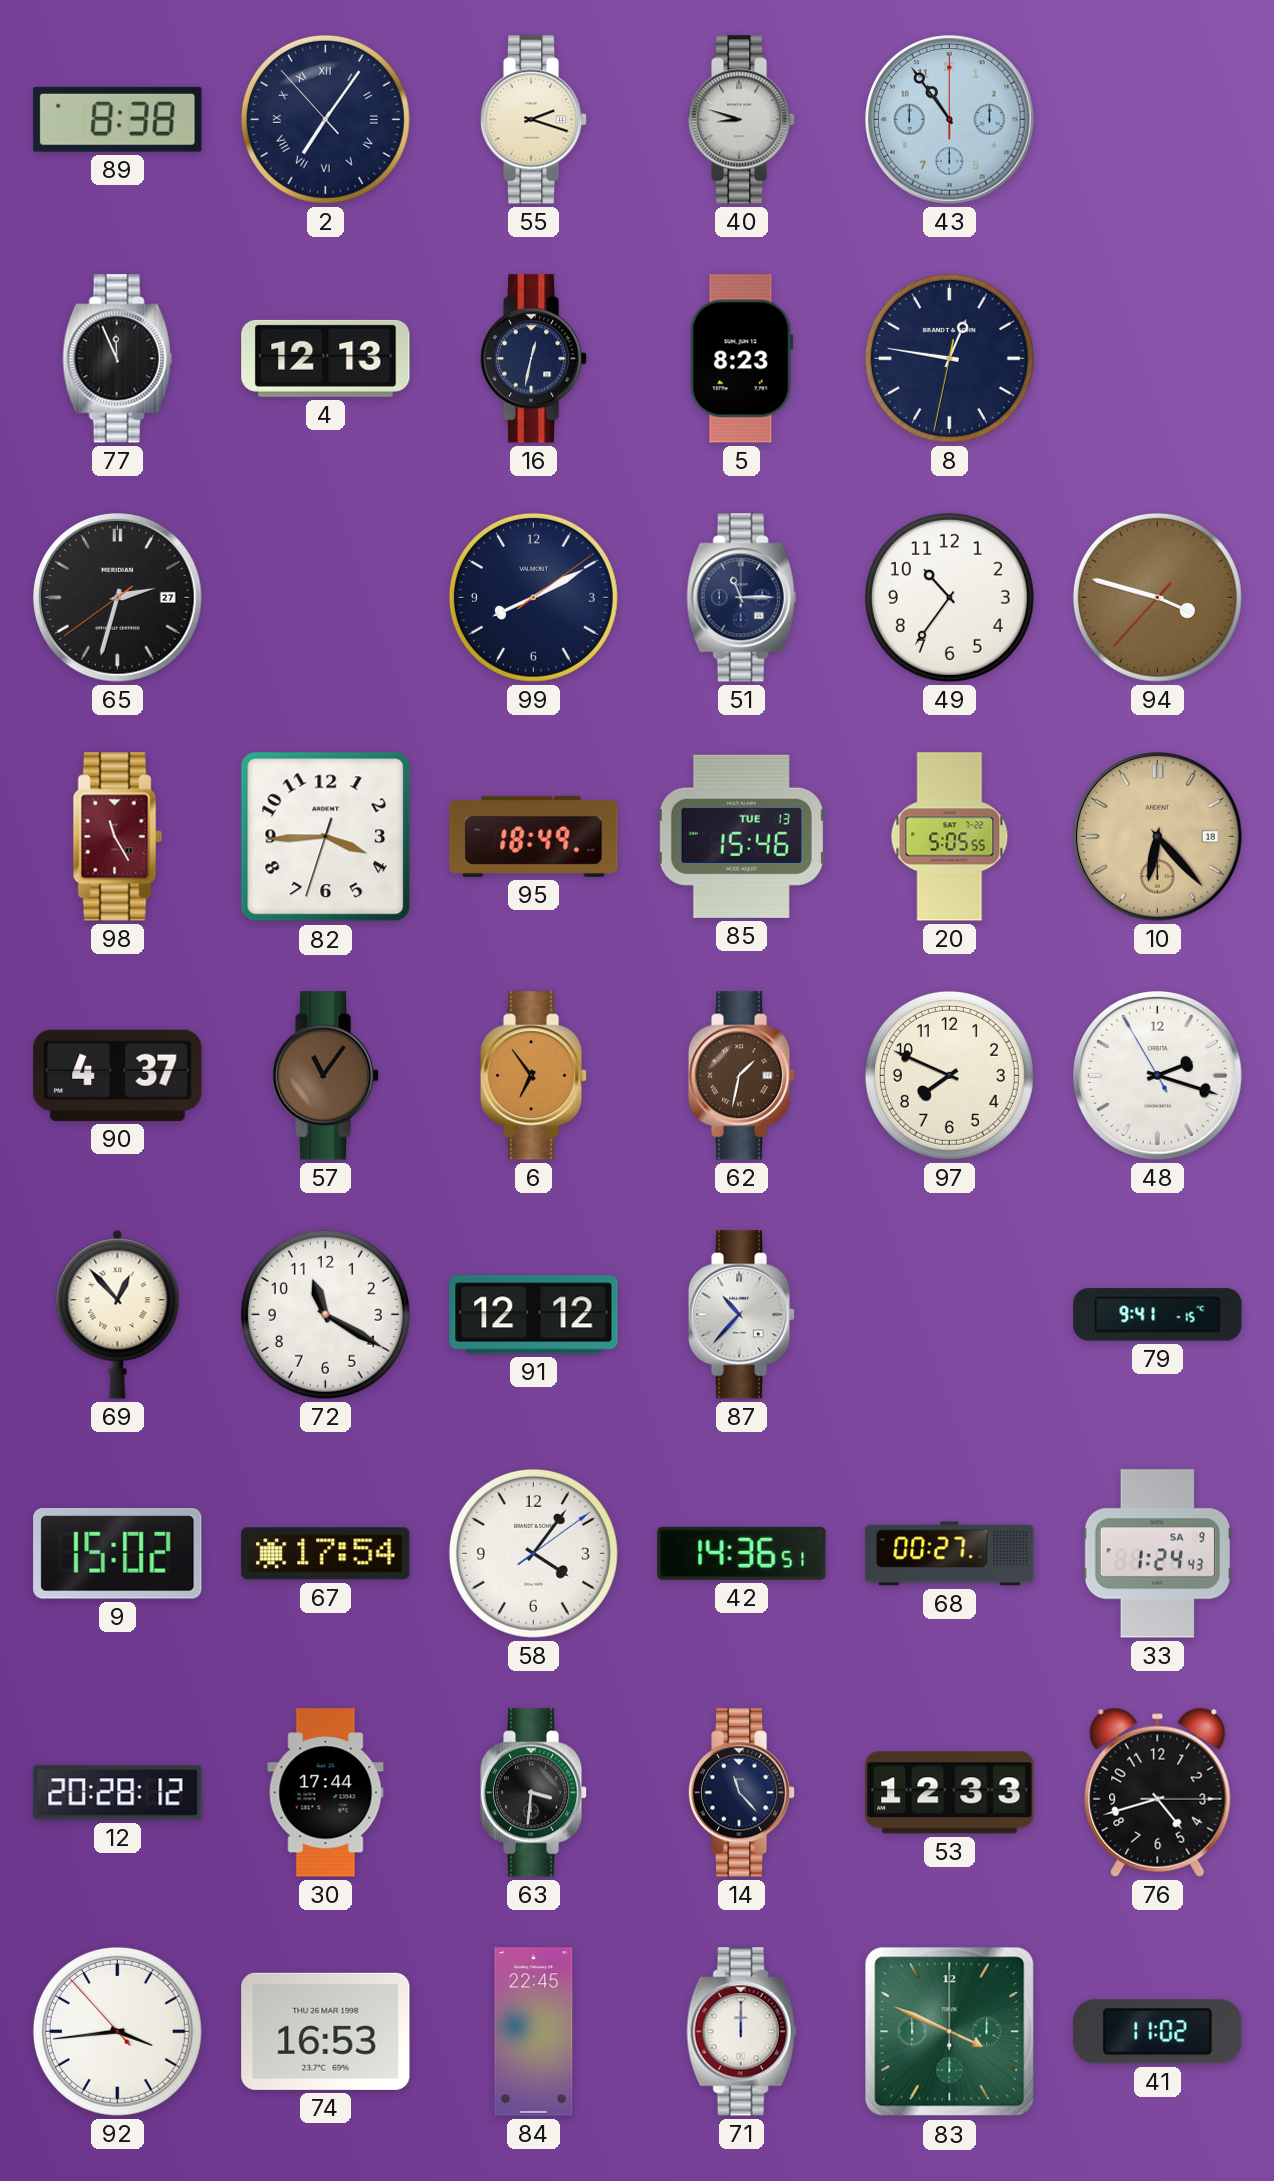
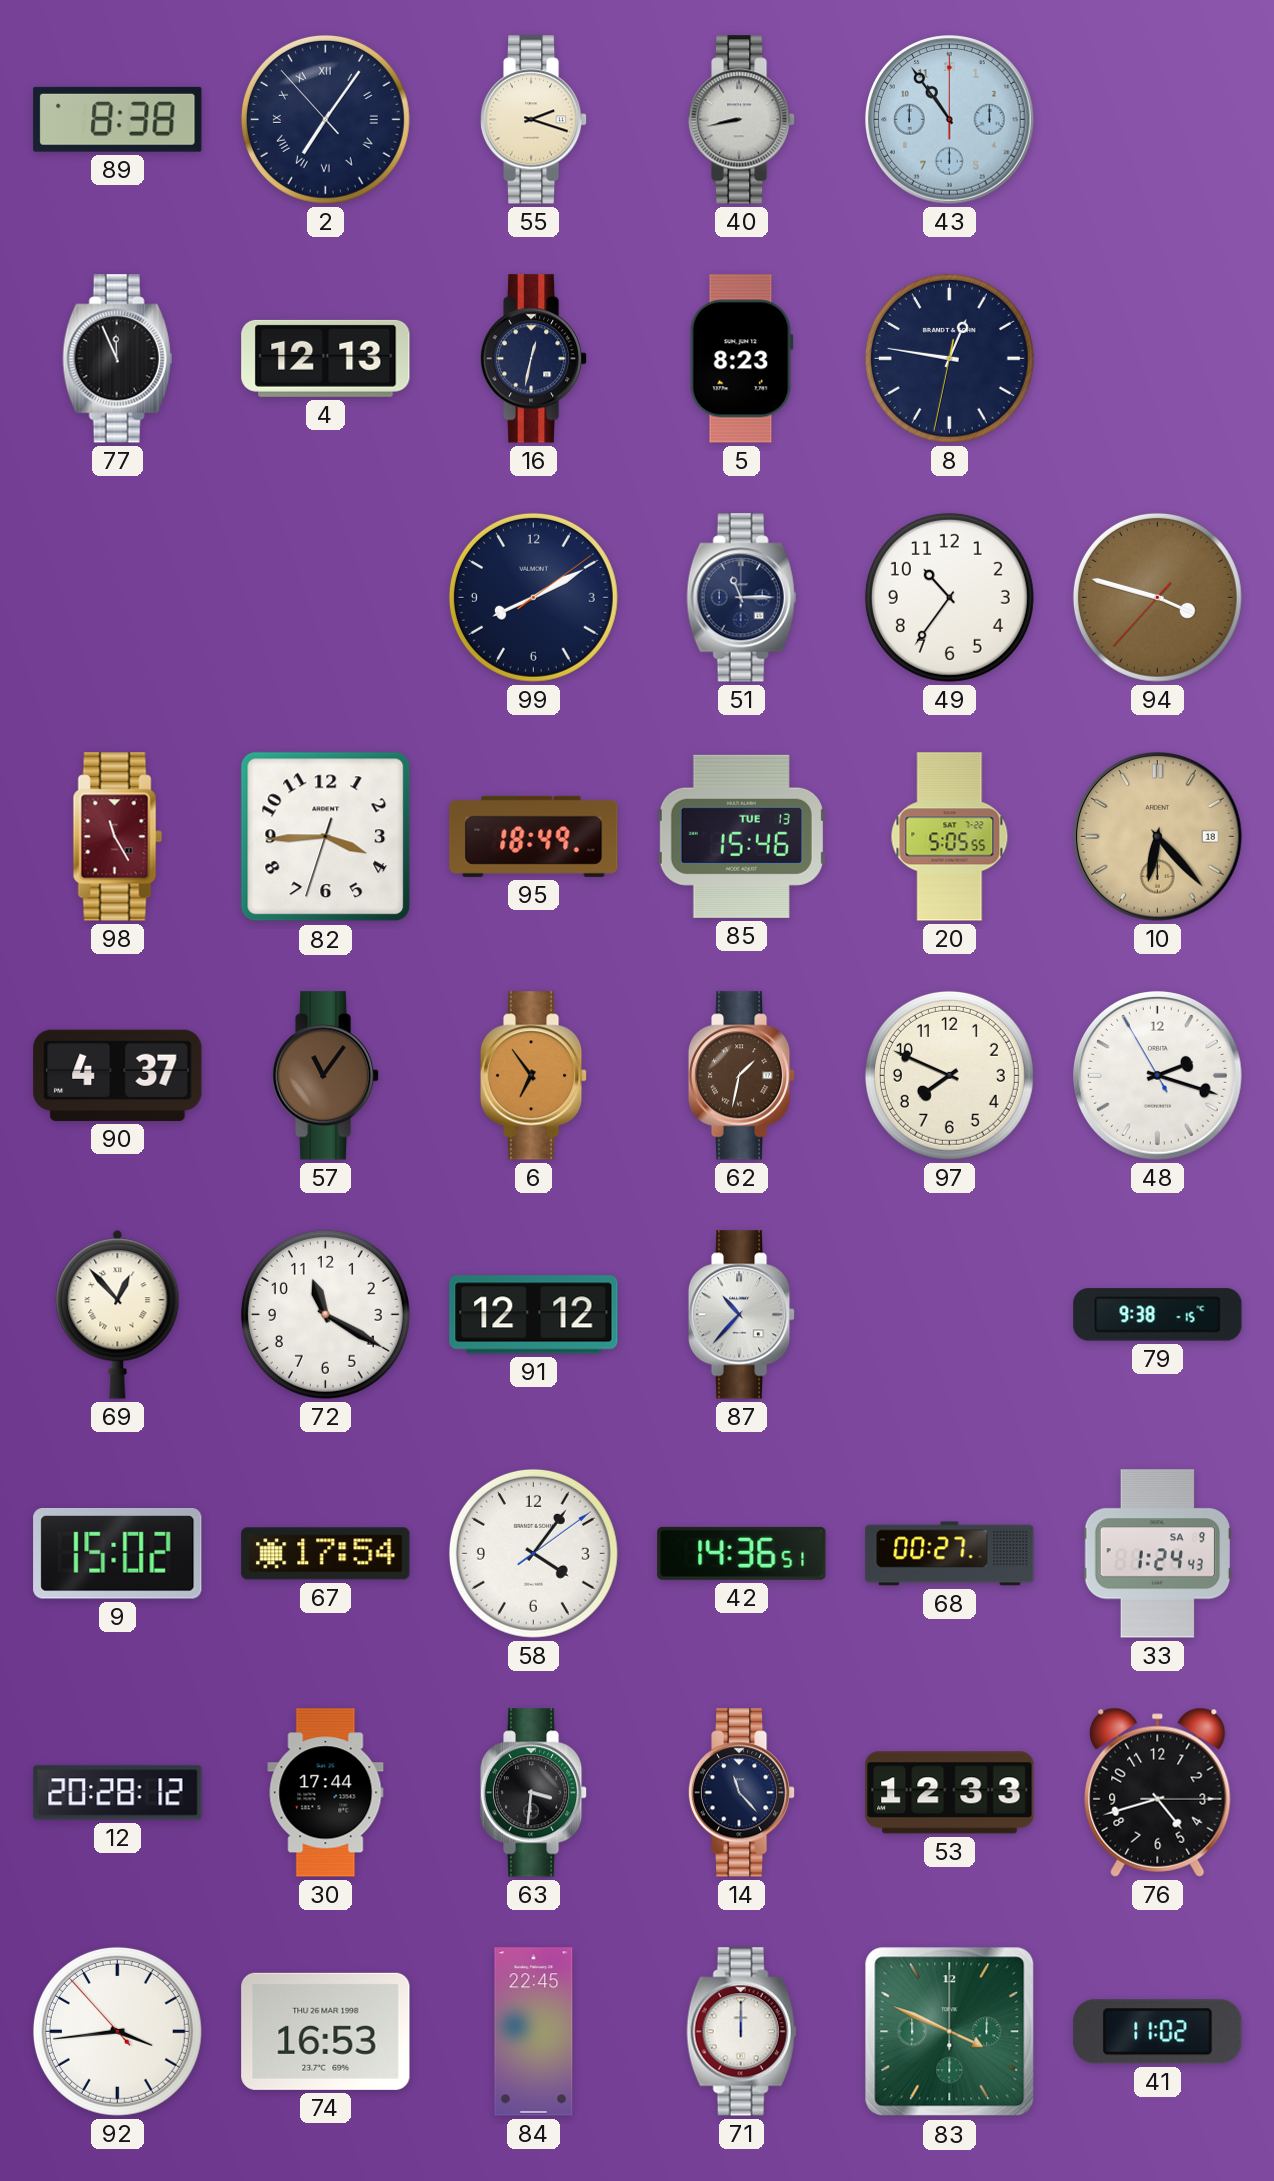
40: 8:48 -> 8:43 (742, 120)
65: 2:32 -> none (118, 598)
79: 9:41 -> 9:38 (1158, 1315)
